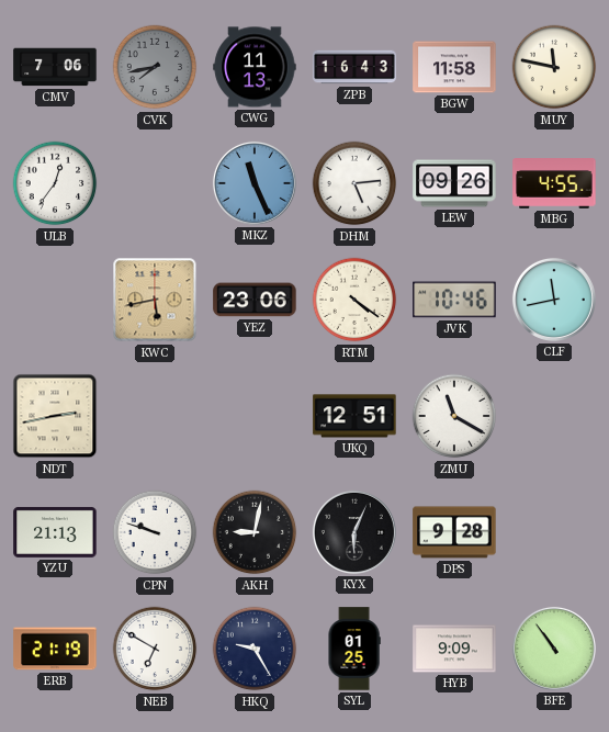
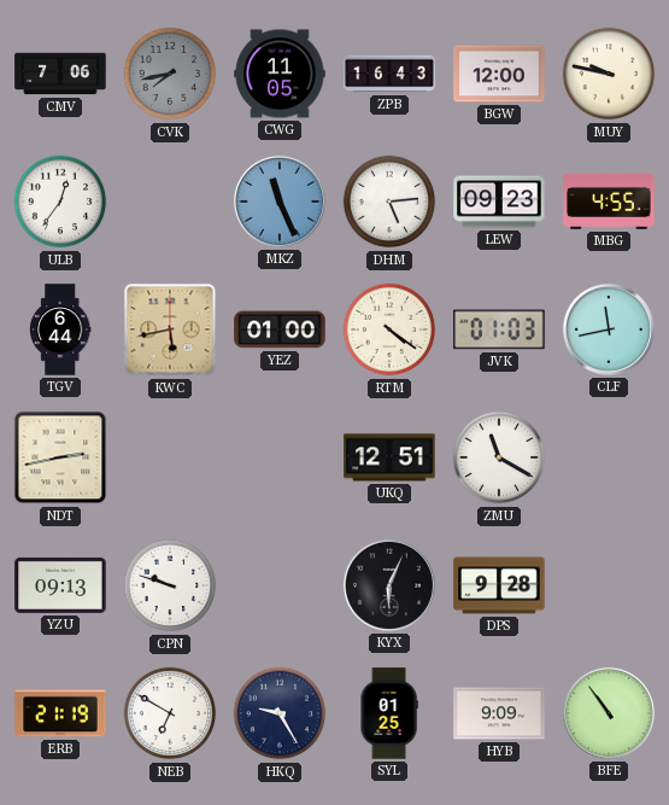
CWG: 11:13 -> 11:05 (280, 74)
BGW: 11:58 -> 12:00 (499, 74)
MUY: 11:47 -> 9:47 (609, 74)
LEW: 09:26 -> 09:23 (499, 202)
TGV: none -> 6:44 (60, 329)
YEZ: 23:06 -> 01:00 (280, 329)
JVK: 10:46 -> 01:03 (499, 329)
YZU: 21:13 -> 09:13 (60, 585)
AKH: 9:02 -> none (255, 532)
